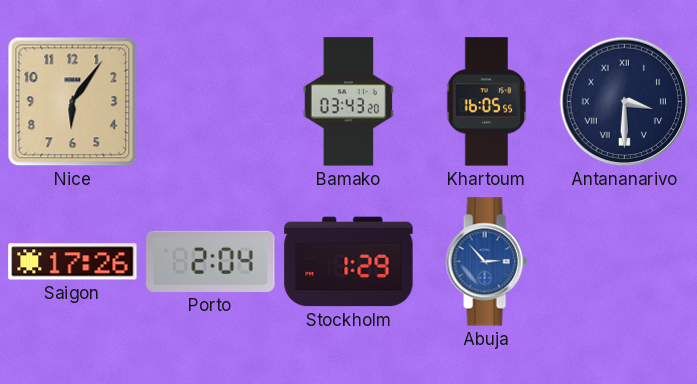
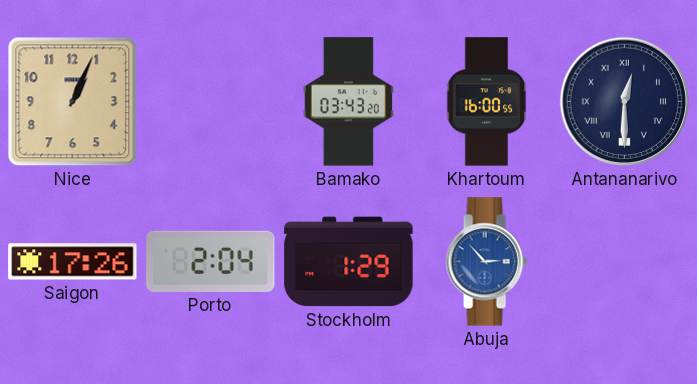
Nice: 6:06 -> 1:04 (73, 102)
Khartoum: 16:05 -> 16:00 (487, 102)
Antananarivo: 3:30 -> 12:30 (625, 102)
